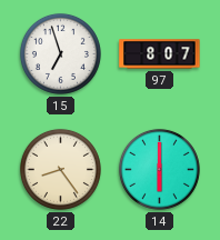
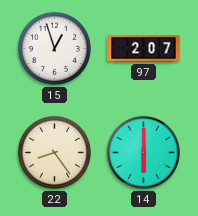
15: 6:57 -> 12:57 (54, 48)
97: 8:07 -> 2:07 (144, 49)
